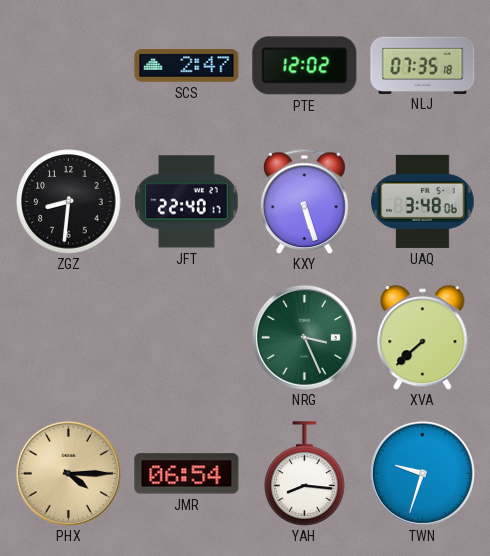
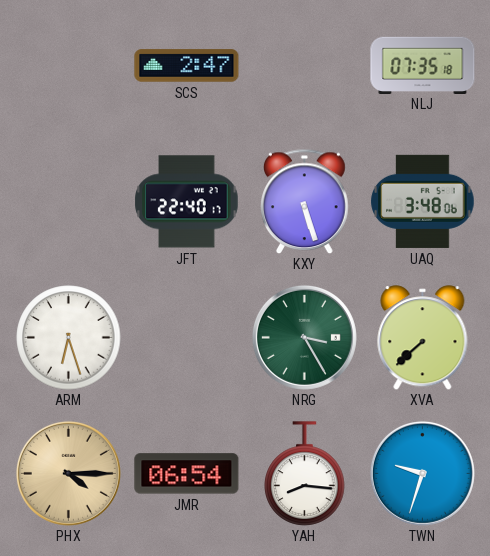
PTE: 12:02 -> none (305, 66)
ZGZ: 8:31 -> none (69, 202)
ARM: none -> 6:27 (69, 338)
NRG: 3:26 -> 3:25 (304, 337)
